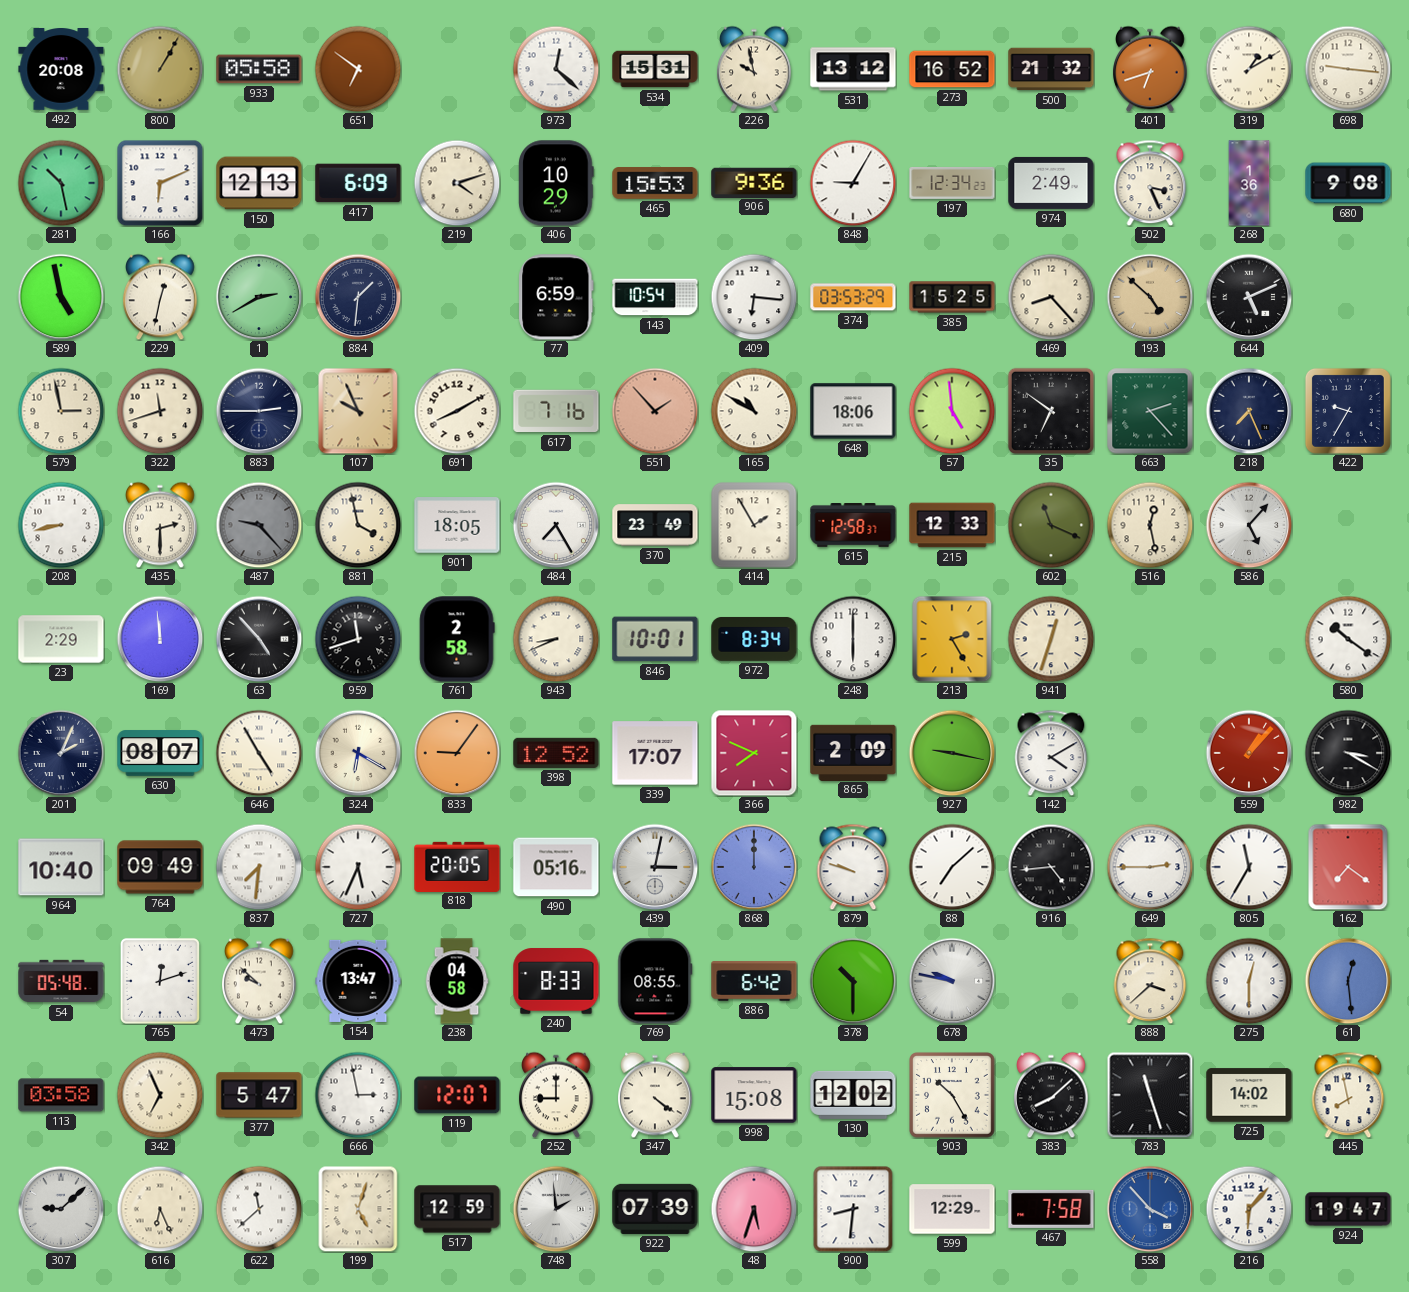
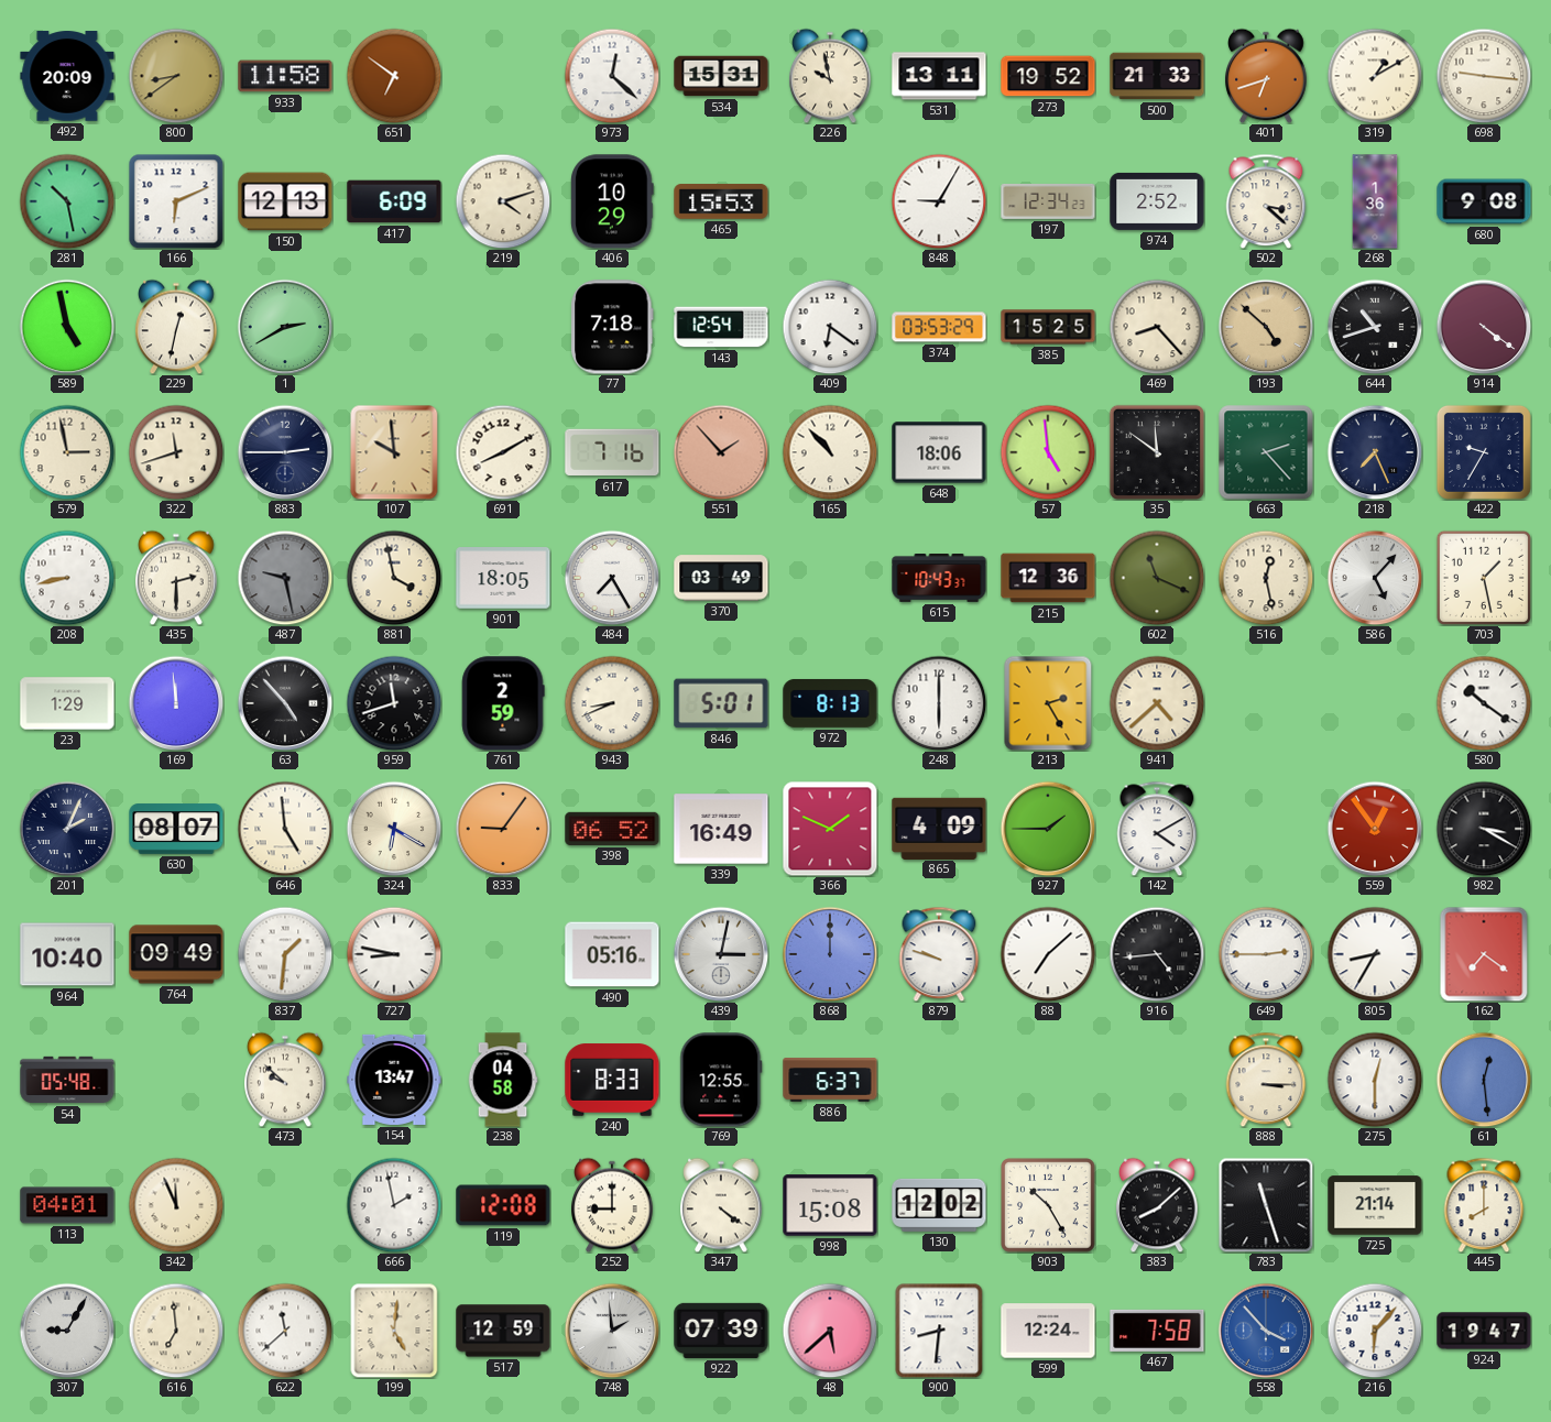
492: 20:08 -> 20:09 (67, 77)
800: 1:05 -> 8:39 (176, 76)
933: 05:58 -> 11:58 (285, 76)
531: 13:12 -> 13:11 (939, 76)
273: 16:52 -> 19:52 (1048, 76)
500: 21:32 -> 21:33 (1157, 76)
906: 9:36 -> none (754, 182)
974: 2:49 -> 2:52 (1157, 201)
502: 3:26 -> 3:22 (1266, 201)
884: 1:31 -> none (358, 297)
77: 6:59 -> 7:18 (612, 327)
143: 10:54 -> 12:54 (721, 327)
409: 6:16 -> 6:21 (830, 327)
644: 5:11 -> 10:42 (1375, 327)
914: none -> 4:21 (1484, 327)
107: 9:56 -> 9:59 (394, 452)
165: 10:50 -> 10:53 (830, 452)
35: 6:51 -> 11:51 (1157, 452)
487: 9:23 -> 9:28 (285, 578)
370: 23:49 -> 03:49 (721, 578)
414: 1:55 -> none (754, 525)
615: 12:58 -> 10:43 (939, 579)
215: 12:33 -> 12:36 (1048, 578)
703: none -> 1:28 (1484, 578)
23: 2:29 -> 1:29 (67, 703)
761: 2:58 -> 2:59 (503, 703)
846: 10:01 -> 5:01 (721, 703)
972: 8:34 -> 8:13 (830, 703)
941: 12:33 -> 4:38 (1157, 703)
646: 4:55 -> 4:59 (285, 829)
398: 12:52 -> 06:52 (612, 829)
339: 17:07 -> 16:49 (721, 829)
366: 7:49 -> 1:49 (830, 829)
865: 2:09 -> 4:09 (939, 828)
927: 9:17 -> 1:45 (1048, 829)
559: 1:07 -> 12:54 (1375, 829)
837: 7:31 -> 1:31 (285, 954)
727: 5:34 -> 8:47 (394, 954)
818: 20:05 -> none (457, 866)
805: 11:35 -> 8:35 (1375, 954)
765: 12:12 -> none (160, 981)
769: 08:55 -> 12:55 (721, 1080)
886: 6:42 -> 6:37 (830, 1080)
378: 10:30 -> none (853, 981)
678: 9:47 -> none (952, 981)
888: 3:38 -> 3:15 (1266, 1080)
113: 03:58 -> 04:01 (67, 1205)
342: 6:56 -> 11:56 (176, 1205)
377: 5:47 -> none (259, 1095)
666: 2:58 -> 1:58 (394, 1205)
119: 12:07 -> 12:08 (503, 1205)
725: 14:02 -> 21:14 (1375, 1205)
445: 7:58 -> 8:00 (1484, 1205)
307: 9:08 -> 9:05 (67, 1331)
616: 6:26 -> 6:59 (176, 1331)
199: 5:03 -> 5:01 (394, 1331)
48: 5:33 -> 5:38 (830, 1331)
599: 12:29 -> 12:24 (1048, 1331)
